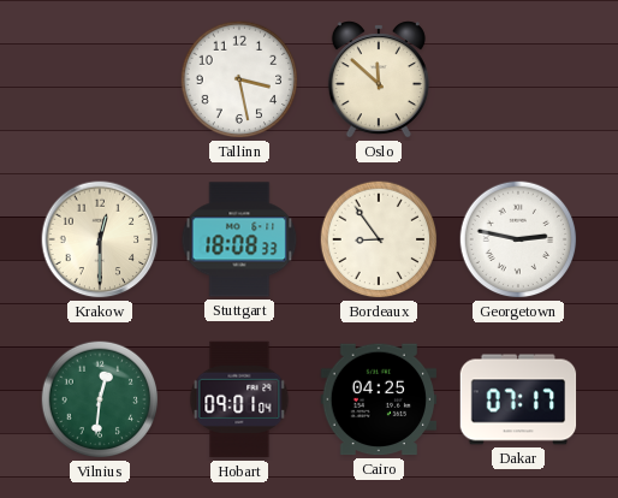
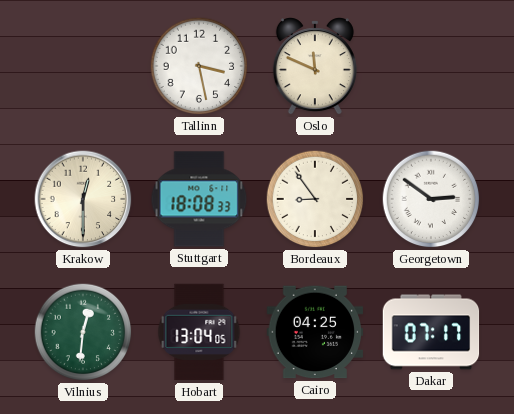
Oslo: 11:52 -> 11:49 (315, 66)
Georgetown: 2:47 -> 2:51 (431, 199)
Hobart: 09:01 -> 13:04 (199, 332)
